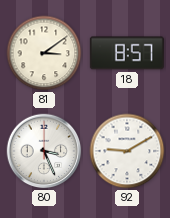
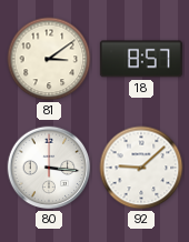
80: 3:26 -> 3:16 (49, 168)
92: 9:10 -> 9:08 (141, 168)
